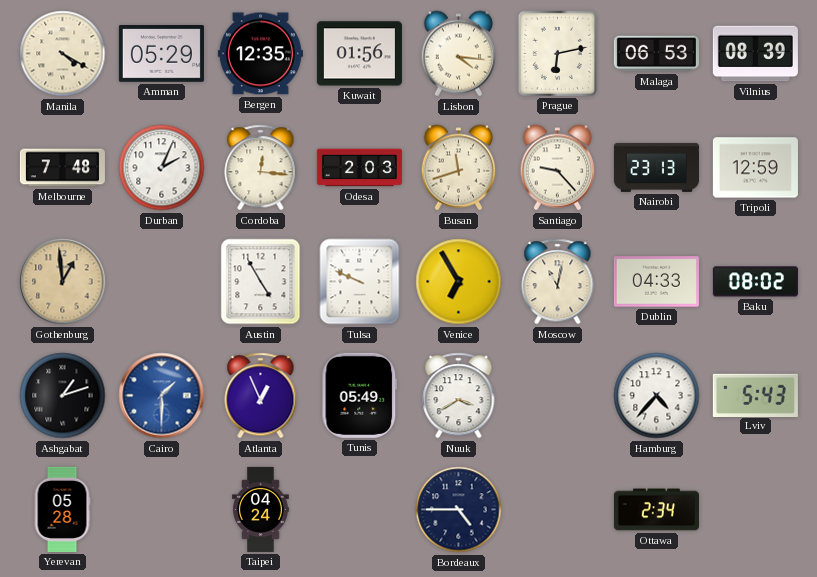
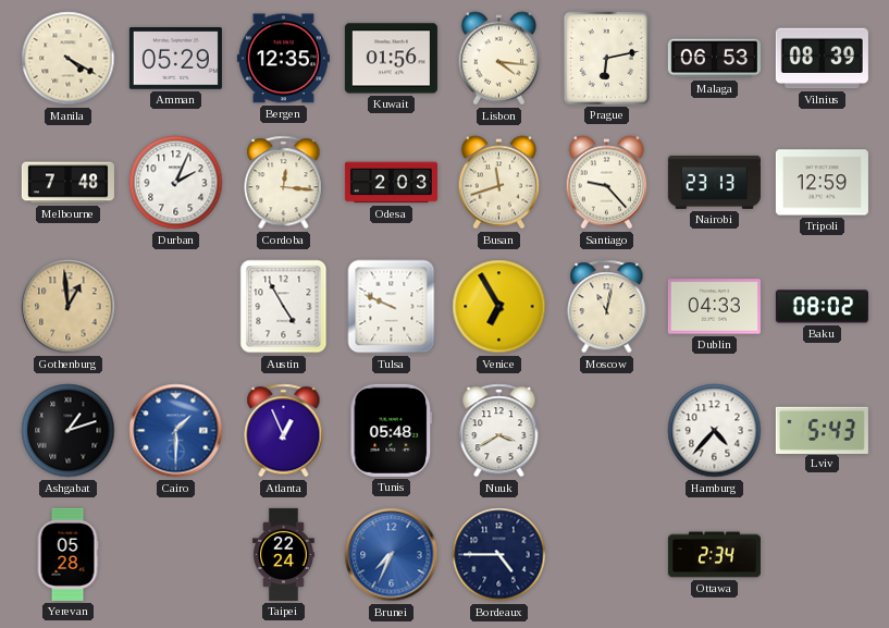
Tunis: 05:49 -> 05:48 (392, 430)
Taipei: 04:24 -> 22:24 (284, 554)
Brunei: none -> 7:34 (392, 555)
